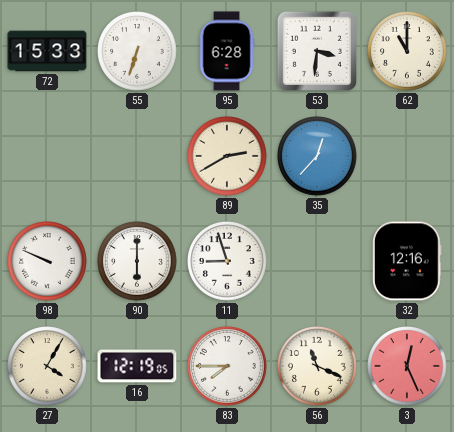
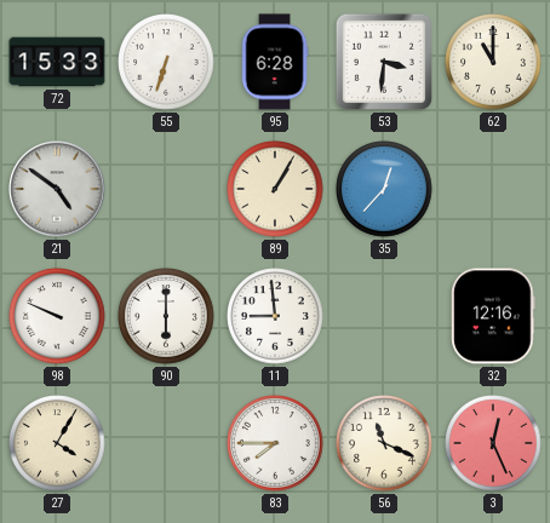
21: none -> 4:51 (57, 189)
89: 2:40 -> 1:05 (275, 189)
11: 8:57 -> 8:59 (275, 316)
16: 12:19 -> none (137, 366)
